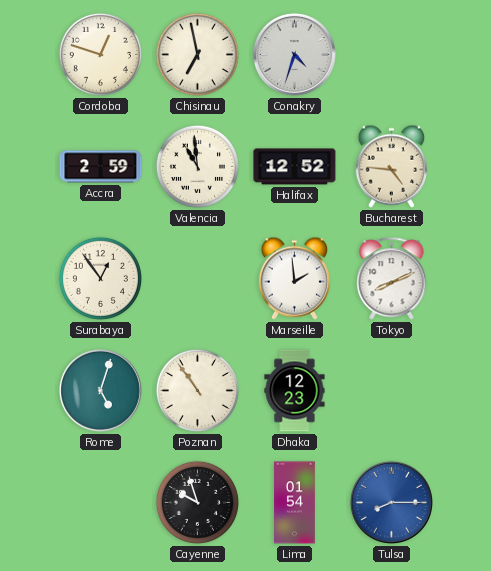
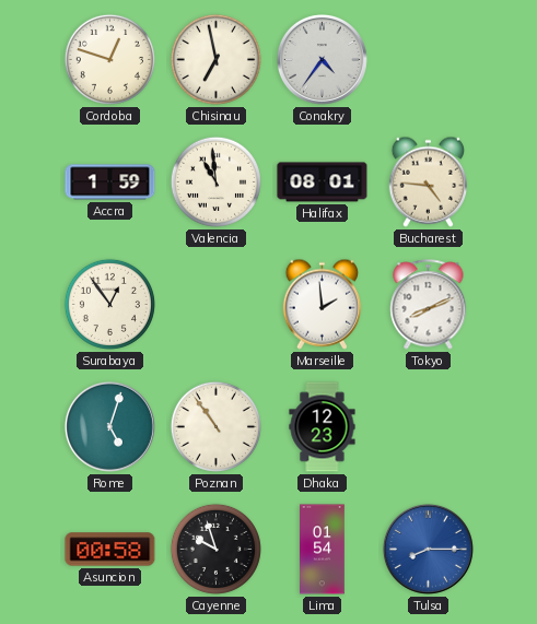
Conakry: 4:33 -> 4:36 (322, 59)
Accra: 2:59 -> 1:59 (110, 183)
Halifax: 12:52 -> 08:01 (323, 183)
Asuncion: none -> 00:58 (110, 550)
